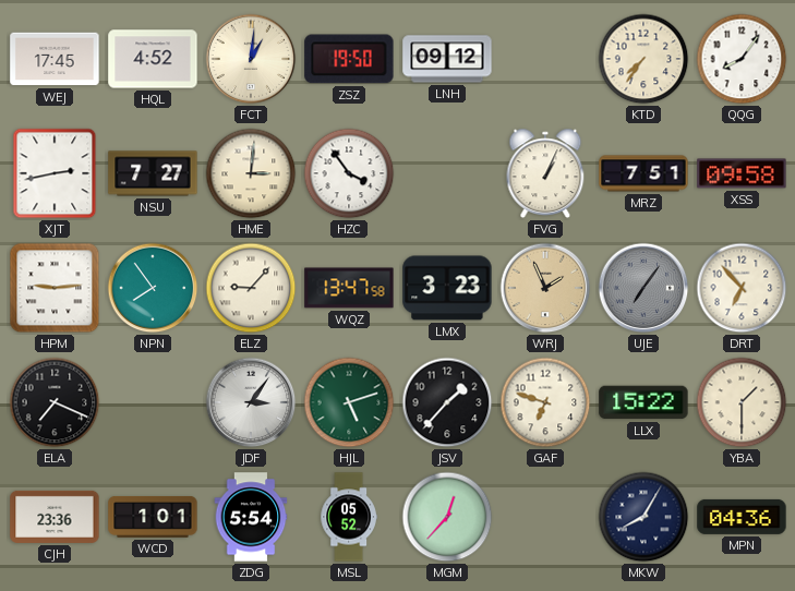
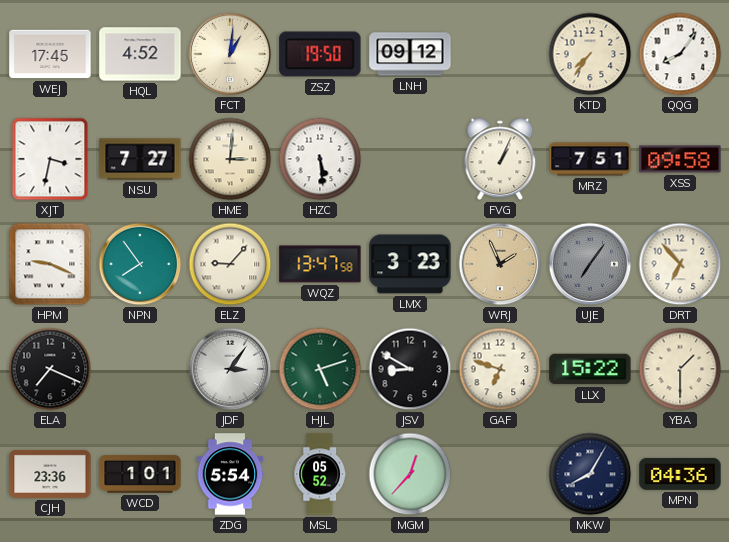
XJT: 2:43 -> 3:32 (50, 159)
HZC: 3:54 -> 5:29 (320, 159)
HPM: 9:14 -> 9:19 (50, 264)
JSV: 1:37 -> 8:50 (410, 369)
